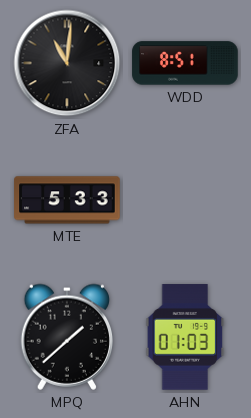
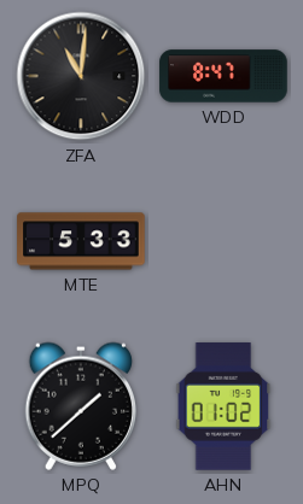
WDD: 8:51 -> 8:47 (223, 76)
AHN: 01:03 -> 01:02 (223, 406)
